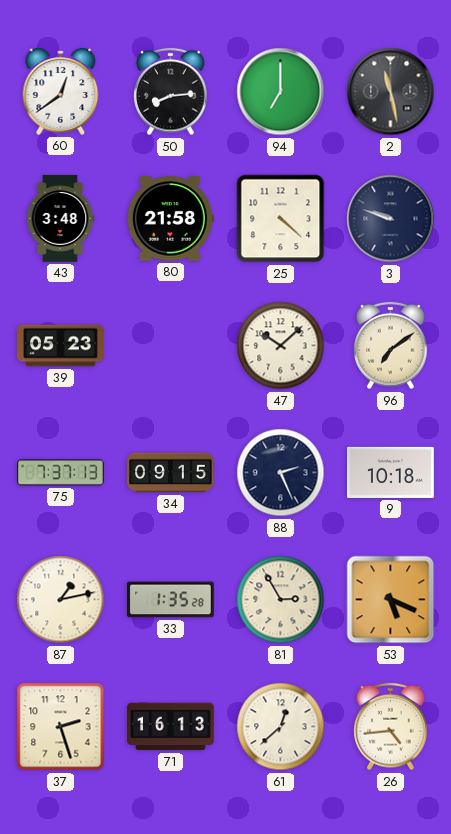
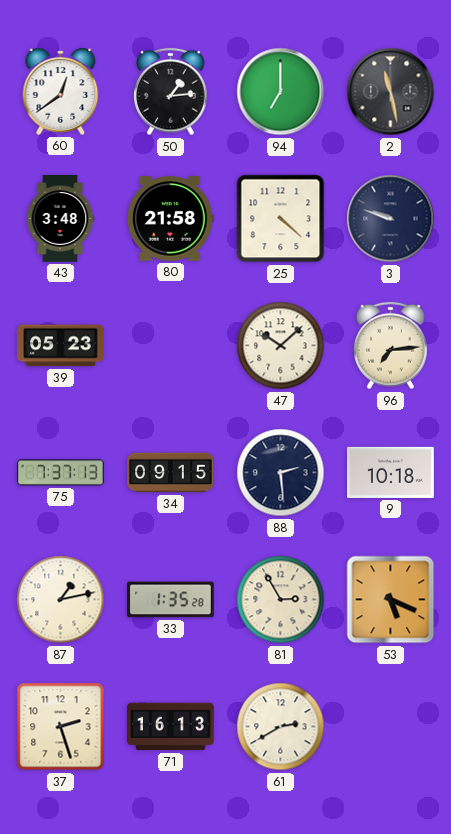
50: 8:14 -> 1:14 (171, 92)
96: 7:09 -> 7:14 (391, 346)
88: 2:26 -> 2:29 (281, 473)
61: 12:38 -> 2:40 (281, 727)
26: 4:44 -> none (391, 727)
